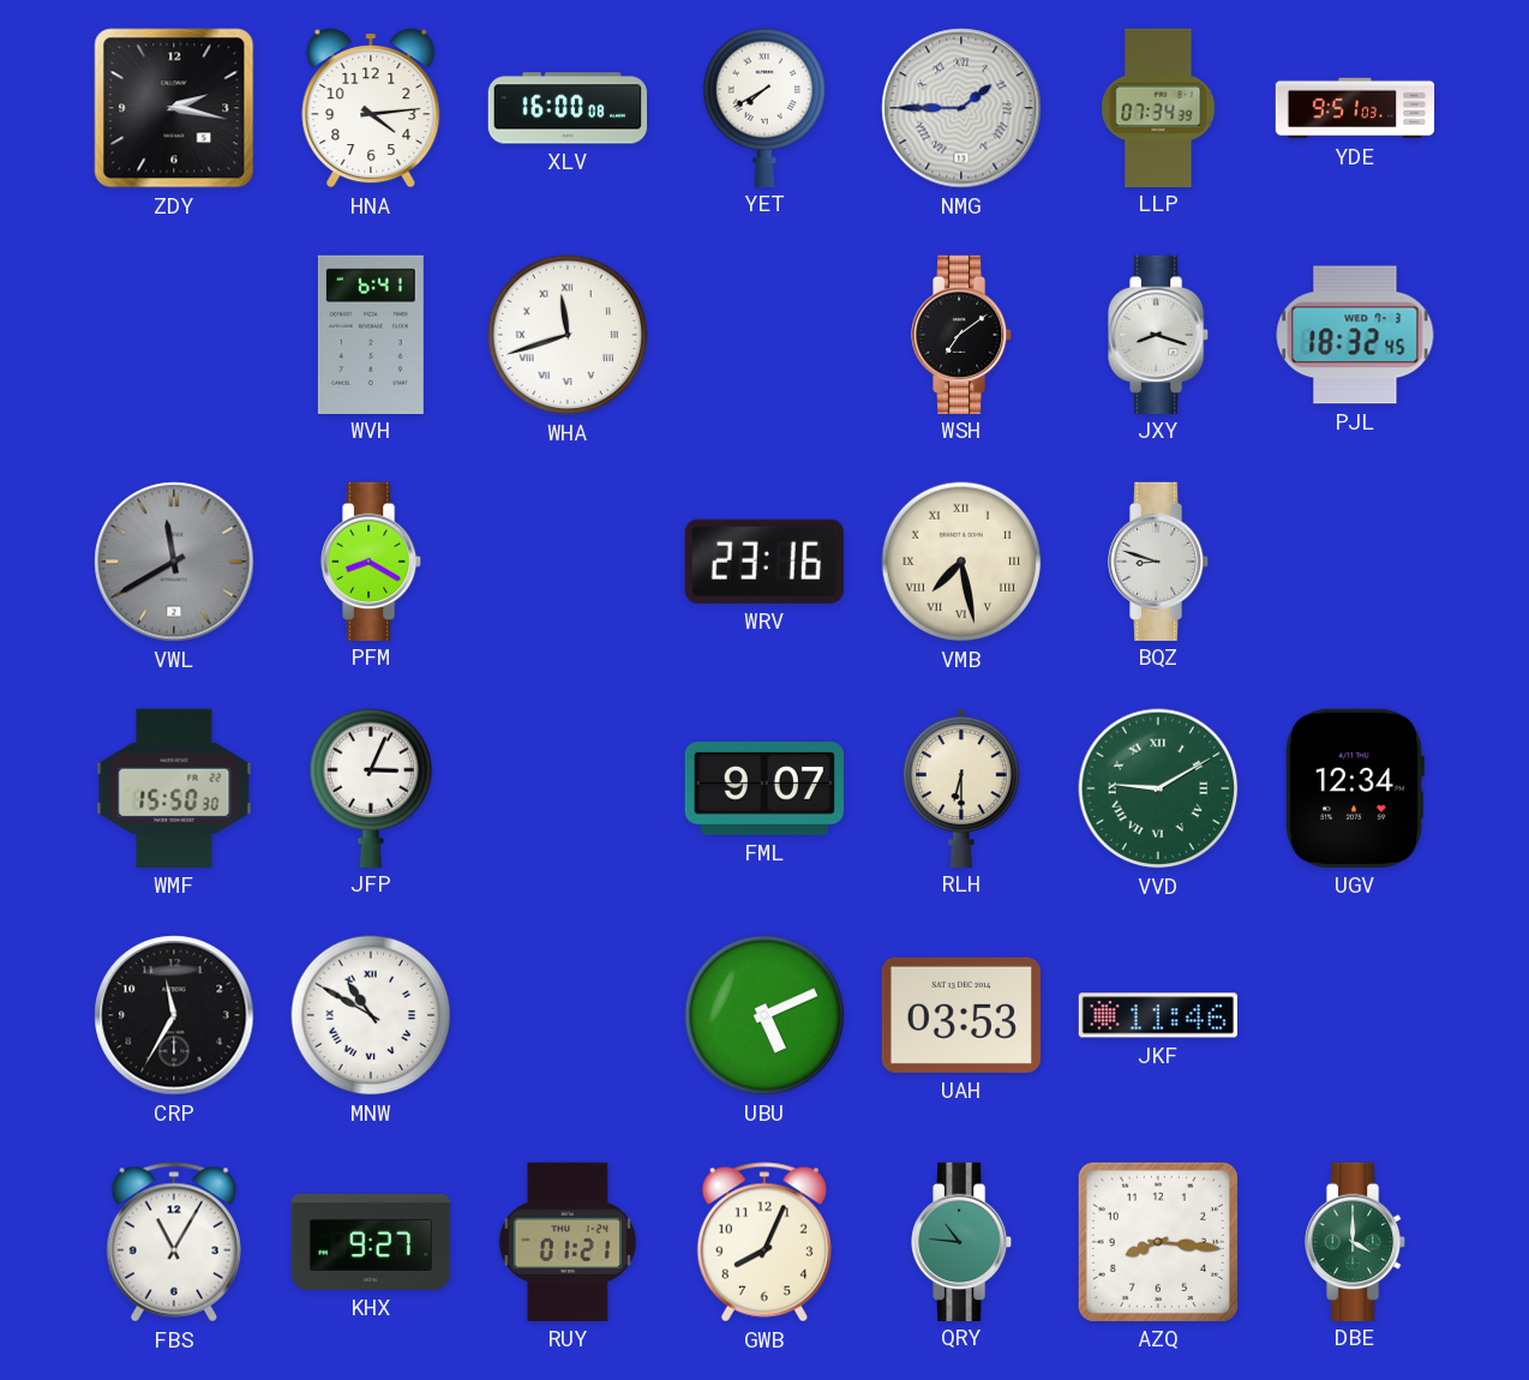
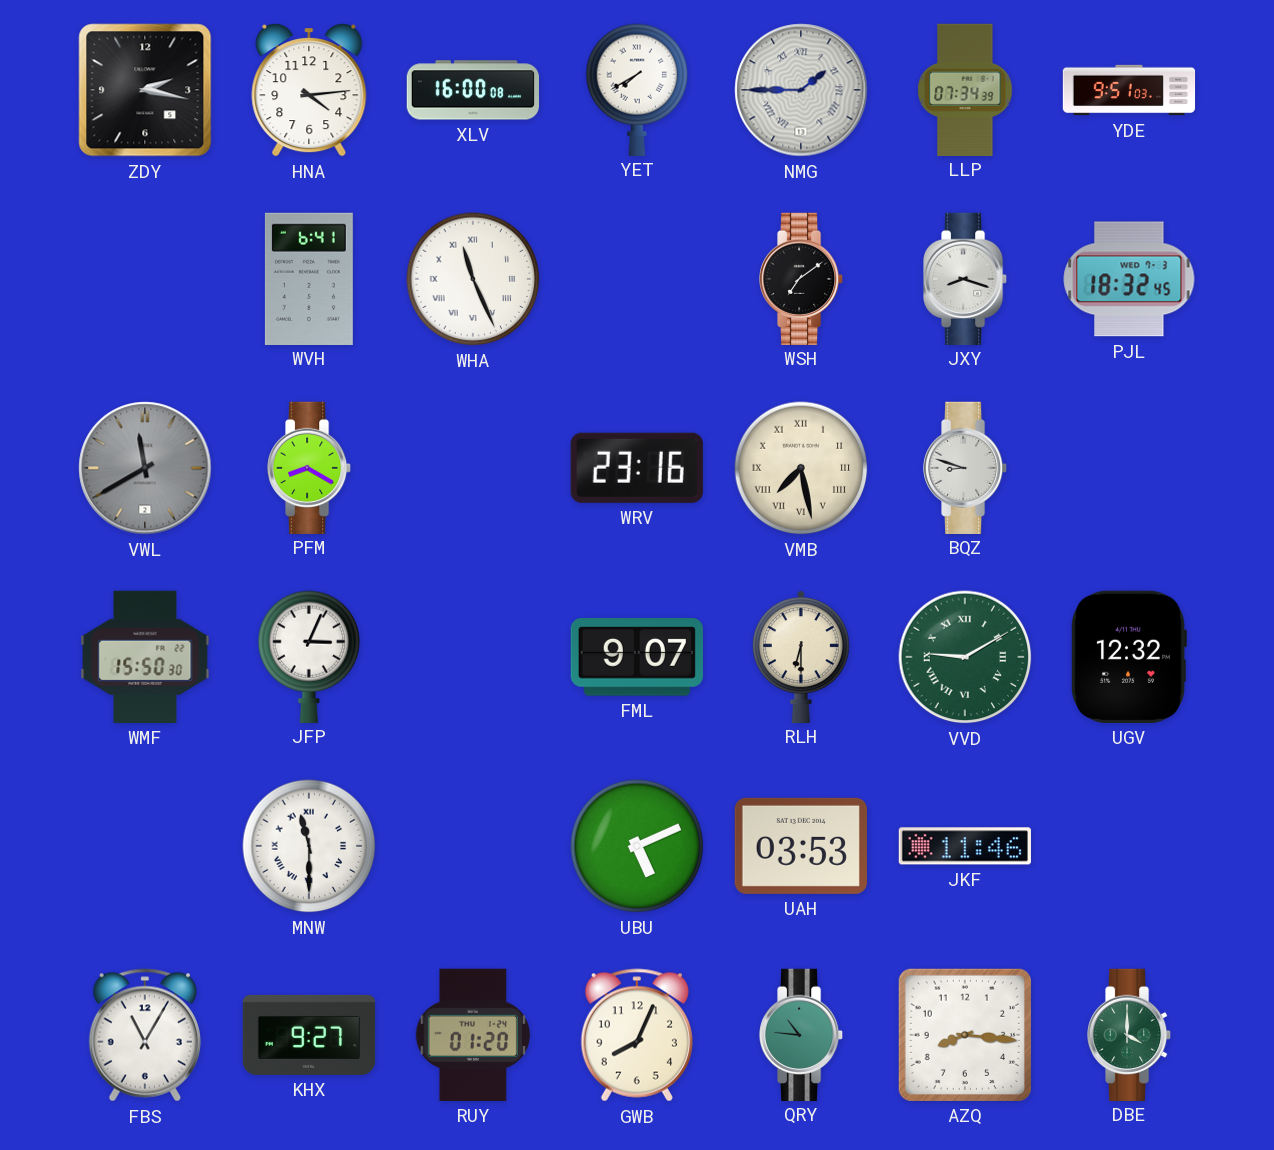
WHA: 11:42 -> 11:26 (473, 279)
UGV: 12:34 -> 12:32 (1129, 657)
CRP: 11:35 -> none (174, 1015)
MNW: 10:50 -> 11:30 (309, 846)
RUY: 01:21 -> 01:20 (473, 1035)
